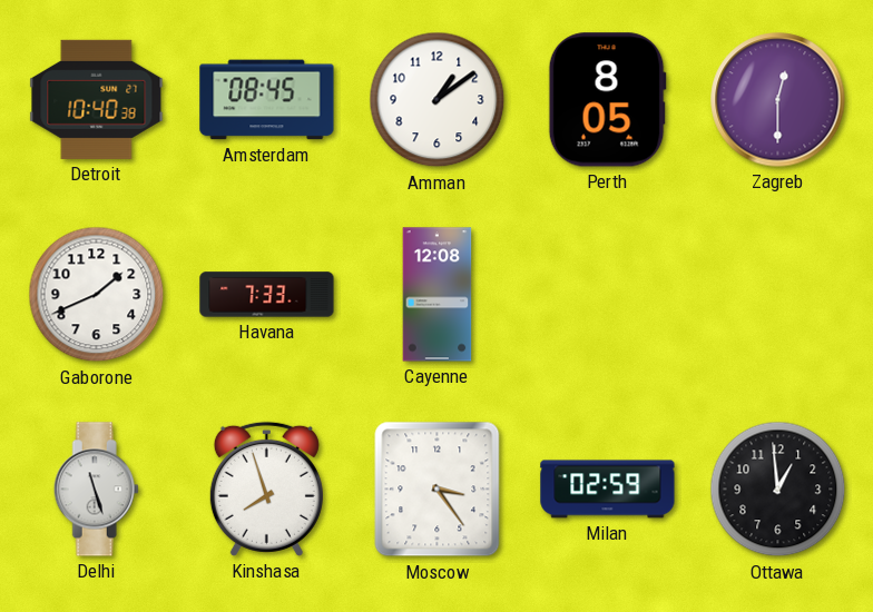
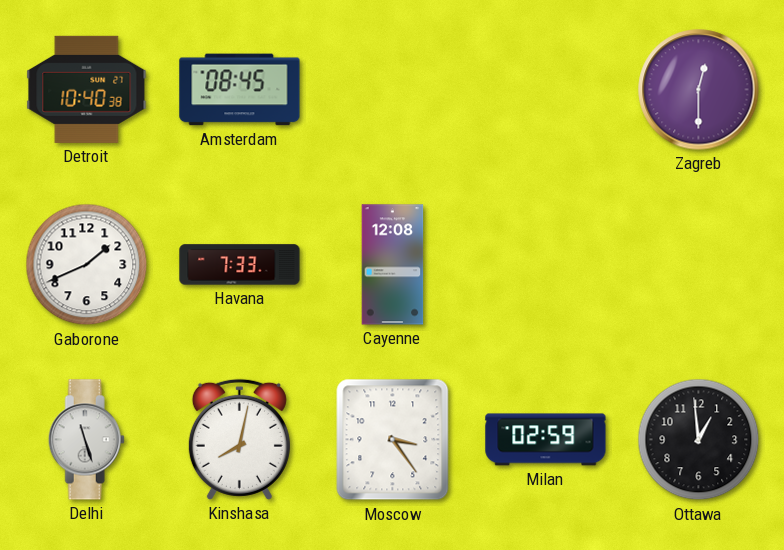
Amman: 1:09 -> none (438, 100)
Perth: 8:05 -> none (607, 100)
Kinshasa: 7:57 -> 8:02 (239, 439)
